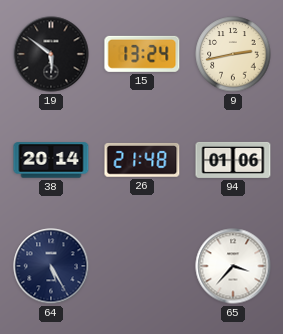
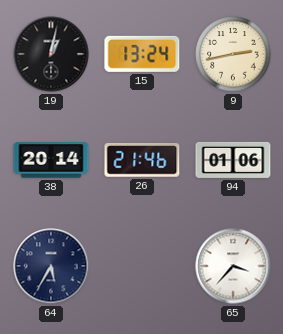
19: 5:51 -> 1:02 (51, 54)
26: 21:48 -> 21:46 (142, 160)
64: 5:25 -> 5:35 (51, 266)
